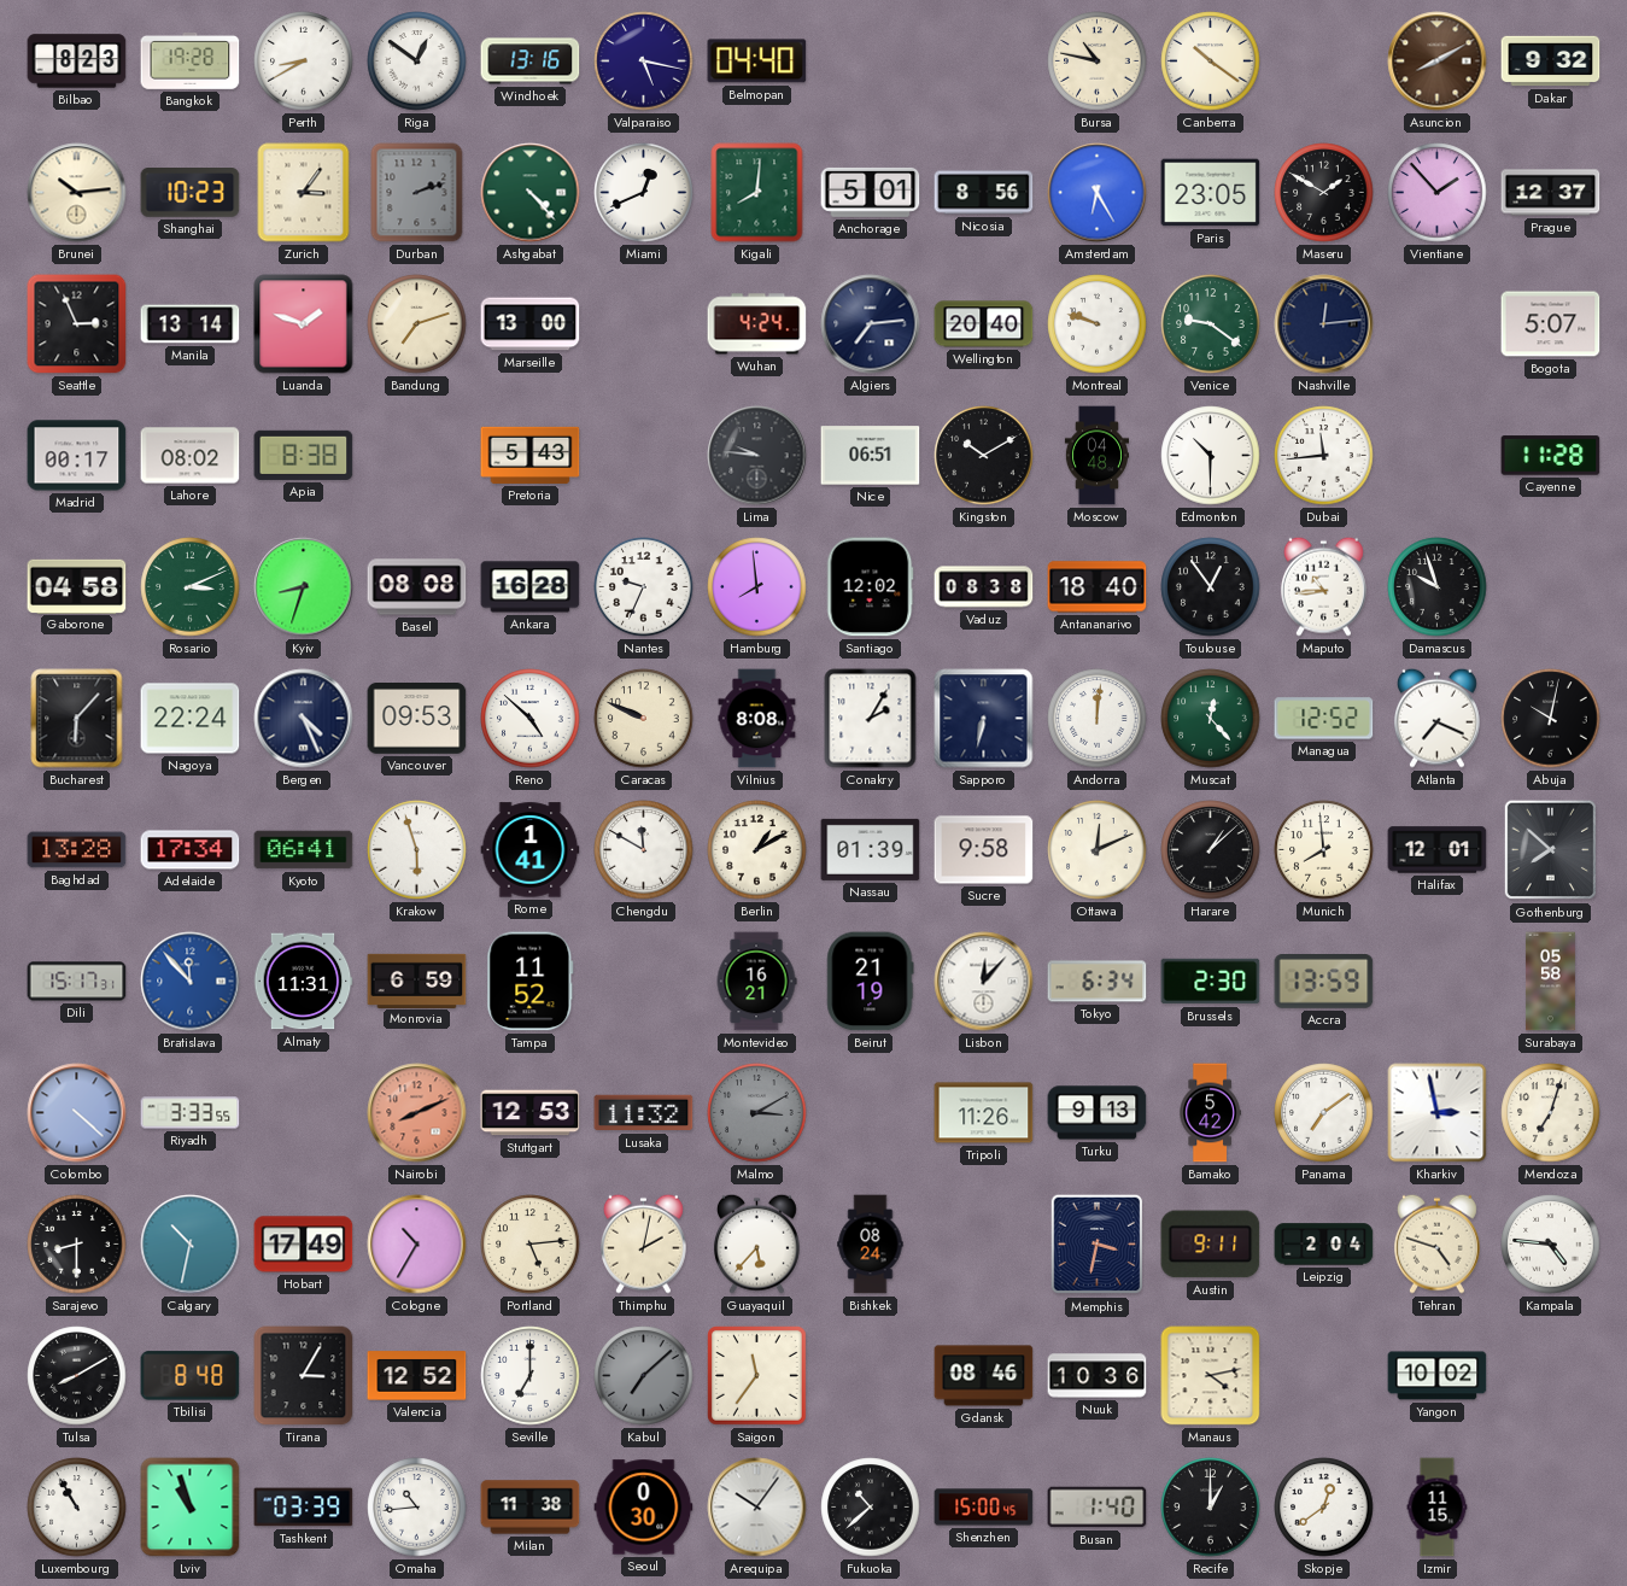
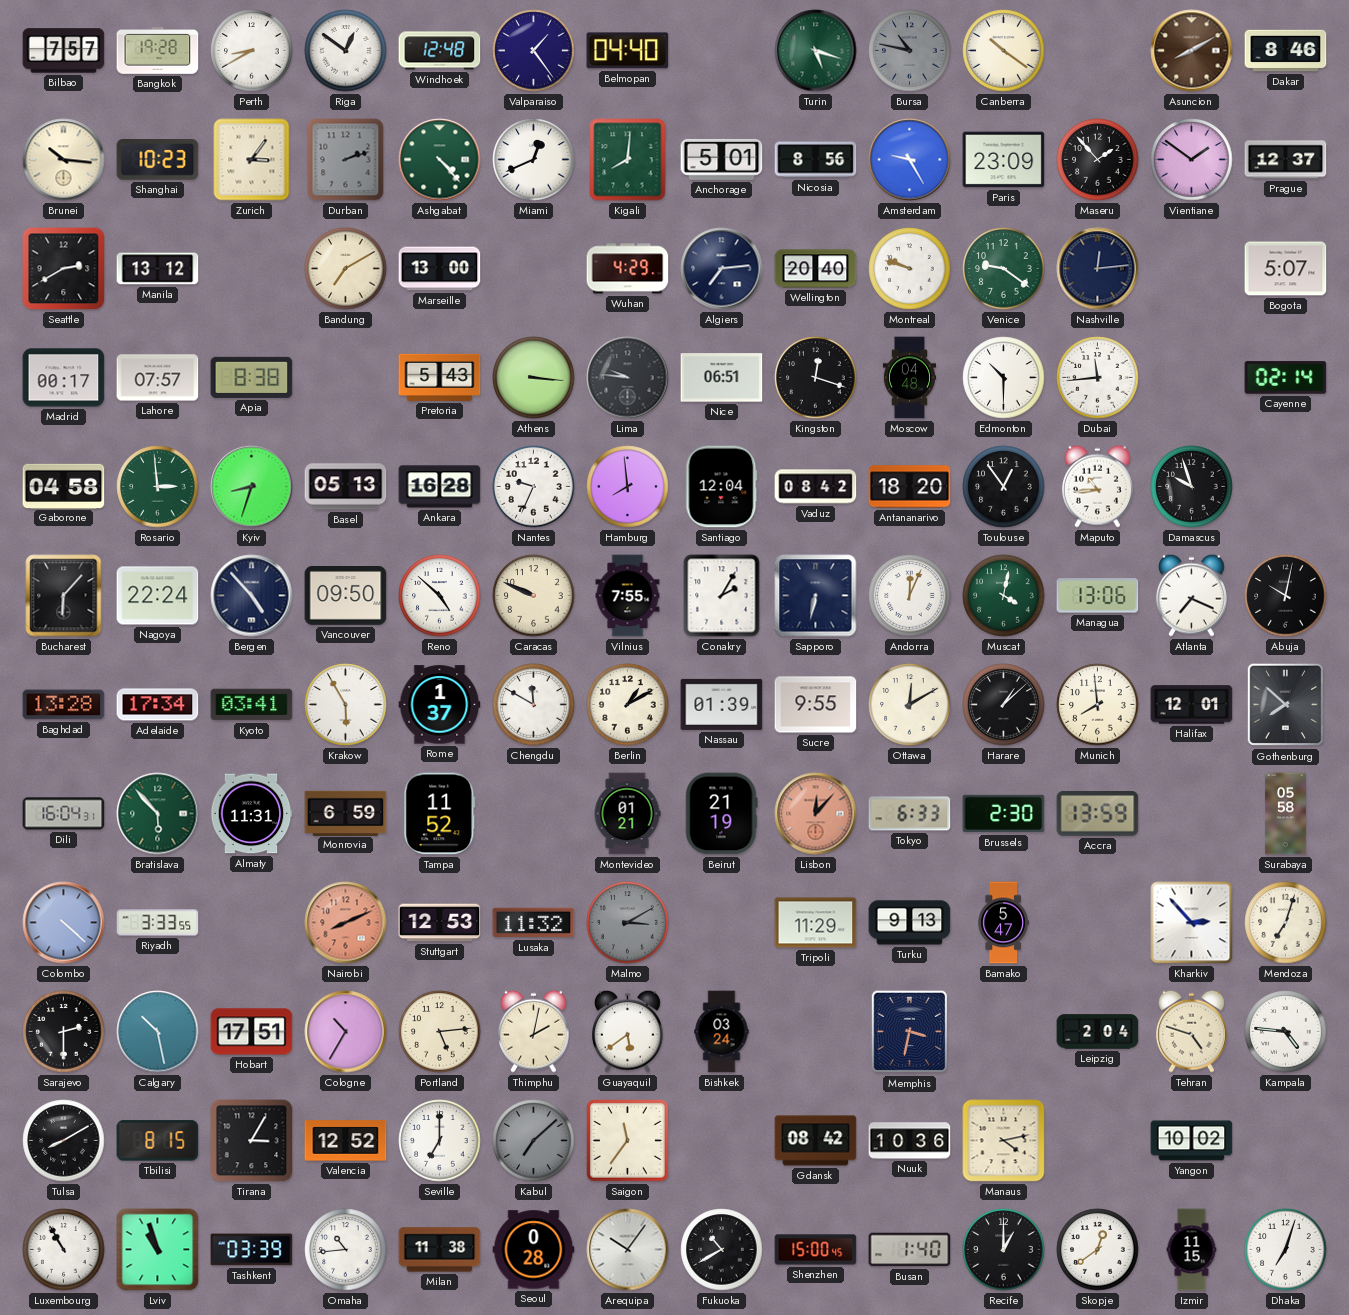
Bilbao: 8:23 -> 7:57 (64, 51)
Windhoek: 13:16 -> 12:48 (440, 51)
Valparaiso: 5:17 -> 1:24 (534, 51)
Turin: none -> 5:18 (816, 51)
Bursa dial: cream -> grey (910, 51)
Dakar: 9:32 -> 8:46 (1286, 51)
Brunei: 10:14 -> 10:16 (64, 160)
Amsterdam: 6:25 -> 9:25 (910, 160)
Paris: 23:05 -> 23:09 (1004, 160)
Maseru: 1:50 -> 1:53 (1098, 160)
Vientiane: 1:53 -> 1:51 (1192, 160)
Seattle: 2:56 -> 2:40 (64, 269)
Manila: 13:14 -> 13:12 (158, 269)
Luanda: 1:48 -> none (304, 324)
Bandung: 7:12 -> 7:10 (346, 269)
Wuhan: 4:24 -> 4:29 (628, 269)
Lahore: 08:02 -> 07:57 (158, 378)
Athens: none -> 3:16 (534, 378)
Kingston: 10:10 -> 12:18 (816, 378)
Cayenne: 11:28 -> 02:14 (1286, 378)
Rosario: 3:11 -> 2:59 (158, 487)
Basel: 08:08 -> 05:13 (346, 487)
Santiago: 12:02 -> 12:04 (721, 487)
Vaduz: 08:38 -> 08:42 (816, 487)
Antananarivo: 18:40 -> 18:20 (910, 487)
Bergen: 4:26 -> 4:53 (252, 596)
Vancouver: 09:53 -> 09:50 (346, 596)
Vilnius: 8:08 -> 7:55 (628, 596)
Andorra: 12:01 -> 12:04 (910, 596)
Muscat: 12:23 -> 4:02 (1004, 596)
Managua: 12:52 -> 13:06 (1098, 596)
Kyoto: 06:41 -> 03:41 (252, 705)
Krakow: 5:57 -> 5:55 (346, 705)
Rome: 1:41 -> 1:37 (440, 705)
Sucre: 9:58 -> 9:55 (816, 705)
Ottawa: 12:11 -> 12:10 (910, 705)
Dili: 15:17 -> 16:04 (64, 814)
Bratislava: 11:53 -> 5:53 (158, 814)
Bratislava dial: blue -> green (158, 814)
Montevideo: 16:21 -> 01:21 (627, 814)
Lisbon dial: white -> salmon (816, 814)
Tokyo: 6:34 -> 6:33 (910, 814)
Tripoli: 11:26 -> 11:29 (816, 923)
Bamako: 5:42 -> 5:47 (1003, 923)
Panama: 7:09 -> none (1324, 1113)
Kharkiv: 2:58 -> 2:53 (1192, 923)
Sarajevo: 8:30 -> 2:30 (64, 1032)
Calgary: 10:32 -> 10:28 (158, 1032)
Hobart: 17:49 -> 17:51 (252, 1032)
Guayaquil: 5:37 -> 5:39 (627, 1031)
Bishkek: 08:24 -> 03:24 (722, 1032)
Austin: 9:11 -> none (1211, 1245)
Tbilisi: 8:48 -> 8:15 (158, 1141)
Gdansk: 08:46 -> 08:42 (816, 1141)
Seoul: 0:30 -> 0:28 (534, 1250)
Fukuoka: 10:38 -> 10:40 (722, 1250)
Dhaka: none -> 7:03 (1286, 1250)
